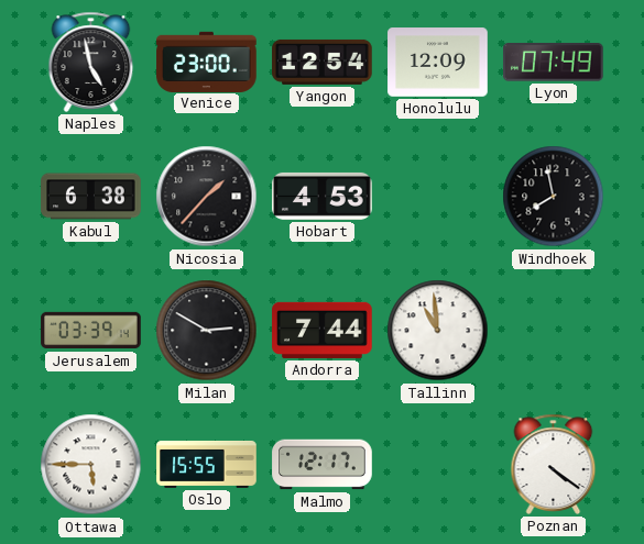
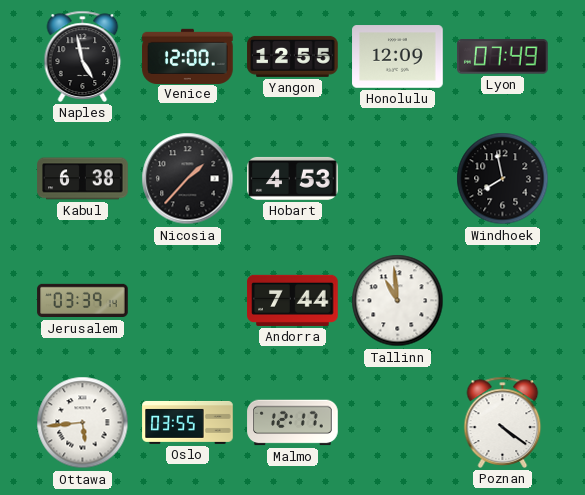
Venice: 23:00 -> 12:00 (188, 56)
Yangon: 12:54 -> 12:55 (293, 56)
Milan: 2:50 -> none (207, 331)
Ottawa: 5:45 -> 5:44 (83, 423)
Oslo: 15:55 -> 03:55 (188, 422)
